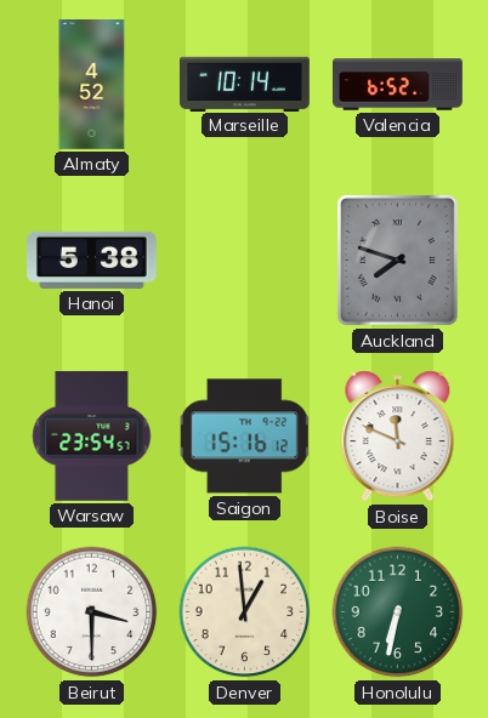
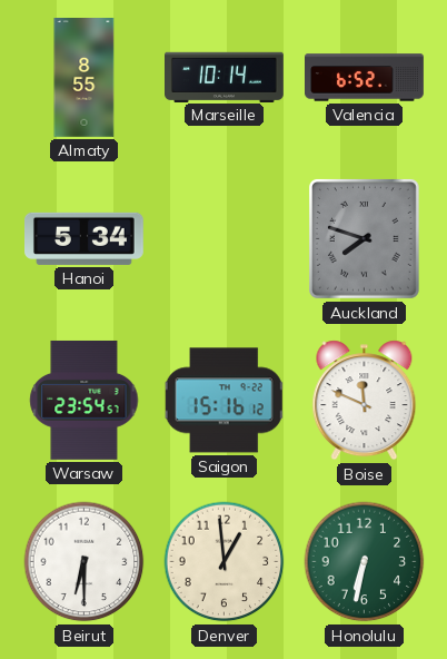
Almaty: 4:52 -> 8:55 (85, 78)
Hanoi: 5:38 -> 5:34 (85, 238)
Beirut: 3:30 -> 6:30 (85, 562)
